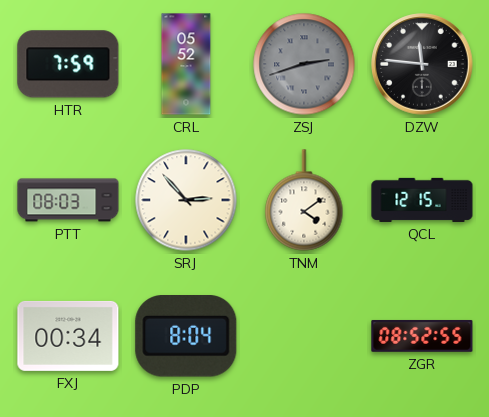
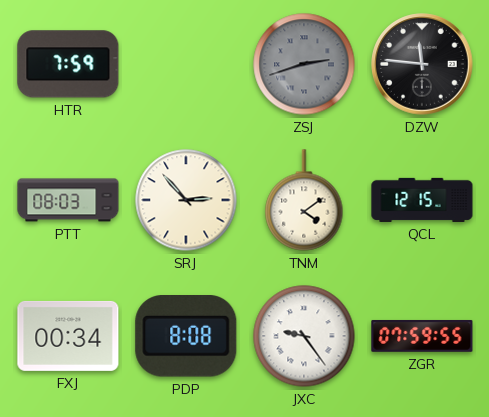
CRL: 05:52 -> none (186, 64)
PDP: 8:04 -> 8:08 (186, 337)
JXC: none -> 9:24 (304, 336)
ZGR: 08:52 -> 07:59 (422, 336)
